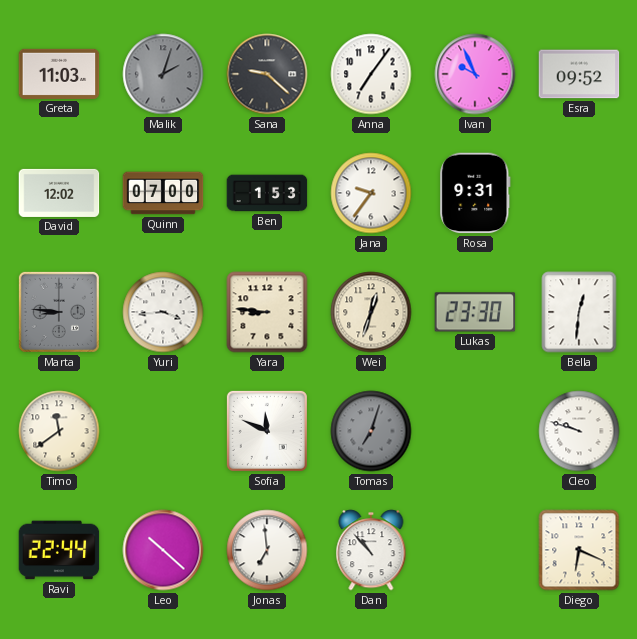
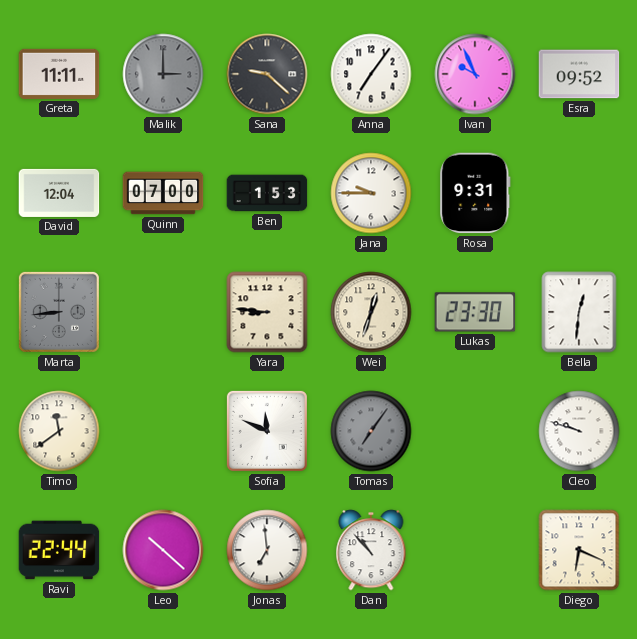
Greta: 11:03 -> 11:11 (59, 74)
Malik: 2:03 -> 3:00 (163, 74)
David: 12:02 -> 12:04 (59, 193)
Jana: 9:36 -> 9:45 (371, 193)
Marta: 8:46 -> 8:44 (59, 312)
Yuri: 3:44 -> none (163, 312)
Tomas: 7:03 -> 7:06 (371, 431)
